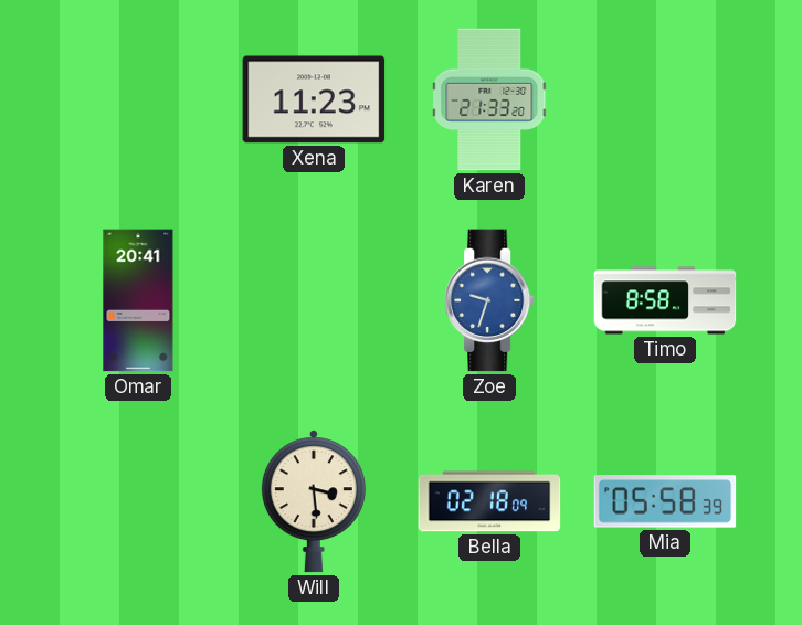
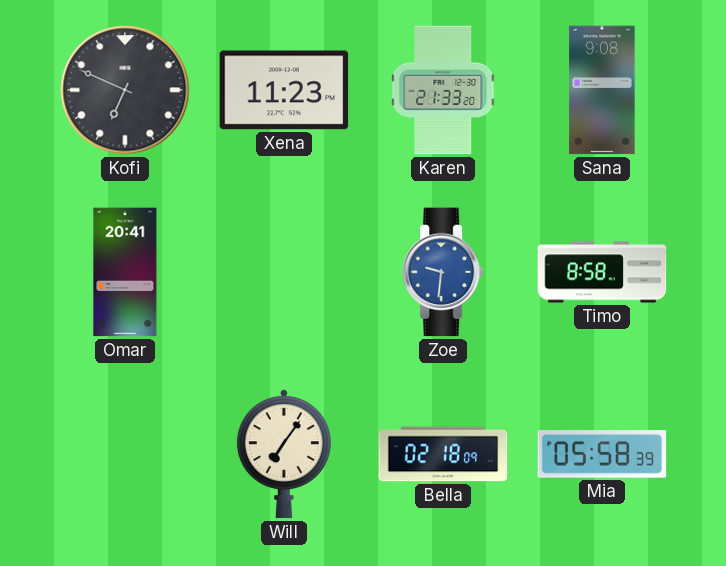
Kofi: none -> 6:49 (125, 90)
Sana: none -> 9:08 (602, 90)
Zoe: 9:33 -> 9:31 (443, 272)
Will: 3:29 -> 7:06 (284, 454)
